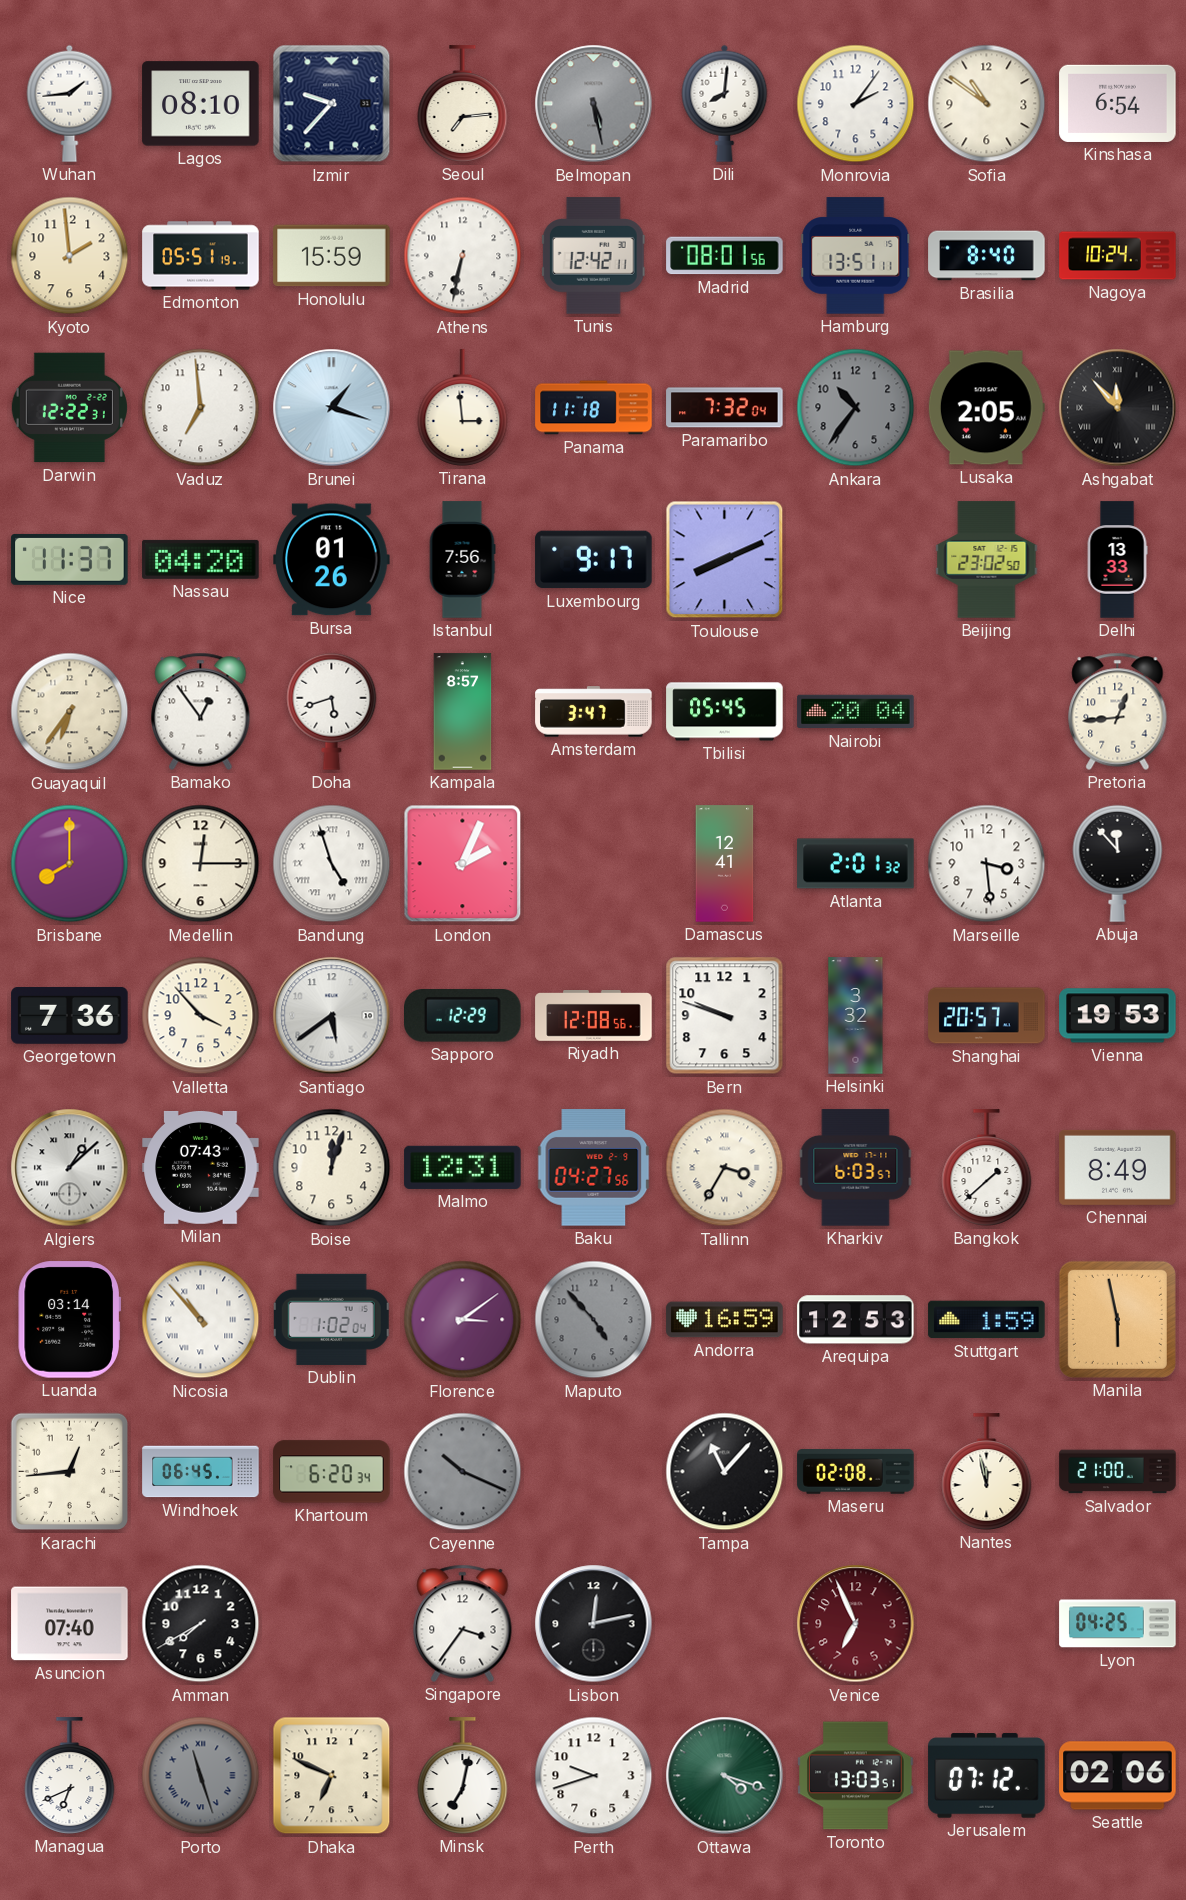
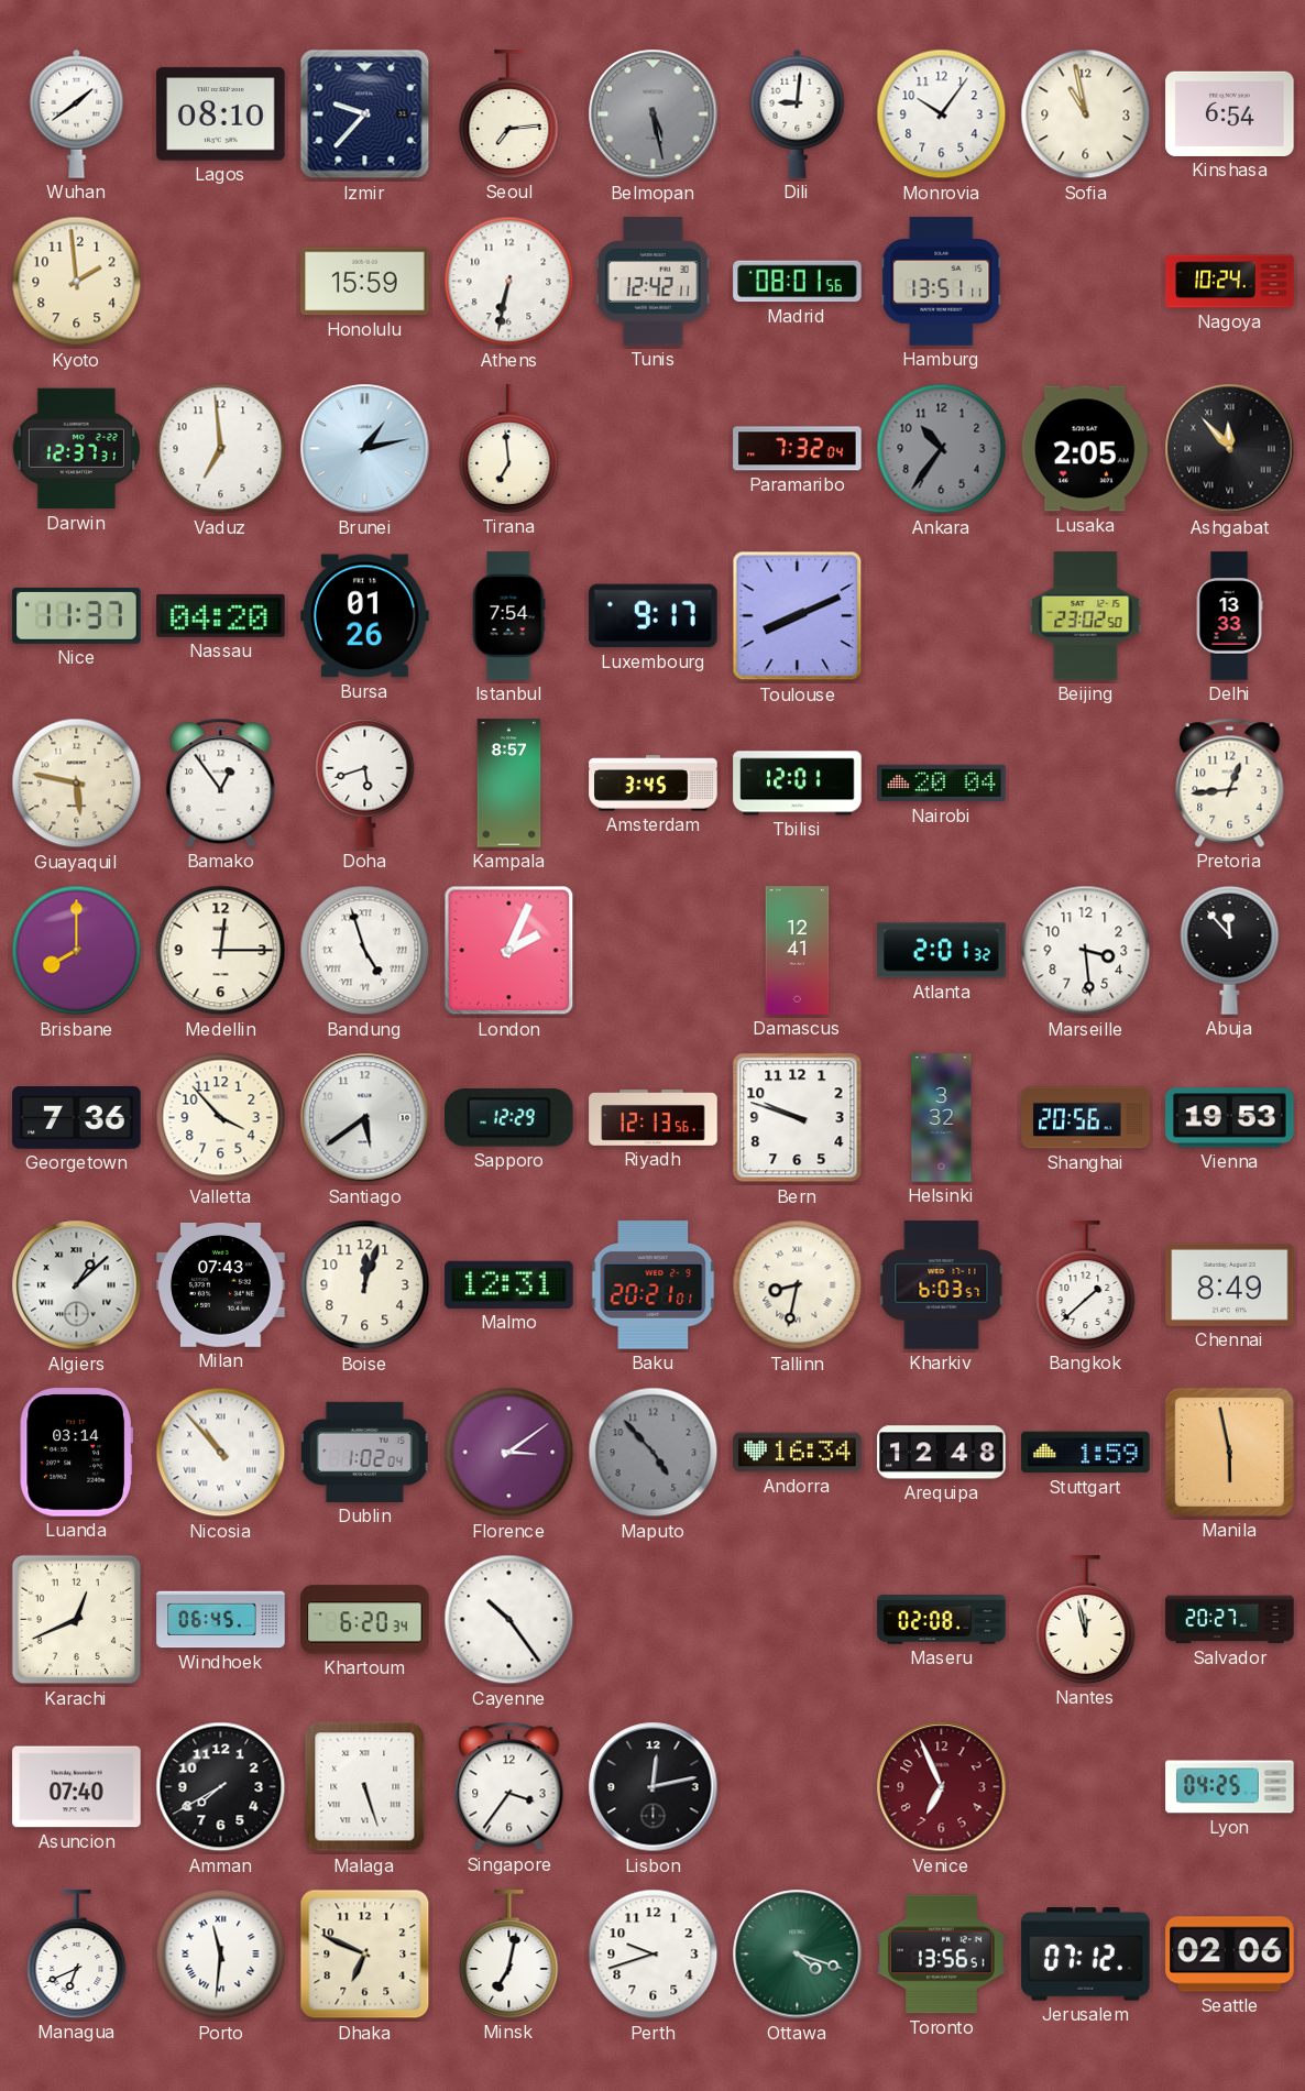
Wuhan: 1:44 -> 1:39 (77, 113)
Dili: 8:01 -> 9:01 (798, 113)
Monrovia: 2:06 -> 10:06 (942, 114)
Sofia: 10:51 -> 10:58 (1086, 114)
Edmonton: 05:51 -> none (201, 256)
Brasilia: 8:40 -> none (987, 256)
Darwin: 12:22 -> 12:37 (76, 449)
Brunei: 1:18 -> 1:13 (365, 449)
Tirana: 2:59 -> 6:59 (509, 449)
Panama: 11:18 -> none (594, 408)
Istanbul: 7:56 -> 7:54 (508, 616)
Guayaquil: 6:36 -> 5:47 (77, 784)
Amsterdam: 3:47 -> 3:45 (654, 784)
Tbilisi: 05:45 -> 12:01 (798, 784)
Riyadh: 12:08 -> 12:13 (654, 1118)
Shanghai: 20:57 -> 20:56 (1086, 1118)
Baku: 04:27 -> 20:21 (654, 1285)
Tallinn: 3:35 -> 8:32 (798, 1285)
Andorra: 16:59 -> 16:34 (798, 1453)
Arequipa: 12:53 -> 12:48 (942, 1453)
Karachi: 12:44 -> 12:41 (77, 1620)
Cayenne: 10:19 -> 10:24 (509, 1620)
Cayenne dial: grey -> white (509, 1620)
Tampa: 11:07 -> none (725, 1472)
Salvador: 21:00 -> 20:27 (1230, 1620)
Malaga: none -> 5:27 (365, 1787)
Porto: 11:27 -> 11:31 (221, 1955)
Porto dial: grey -> white (221, 1955)
Toronto: 13:03 -> 13:56 (942, 1955)
